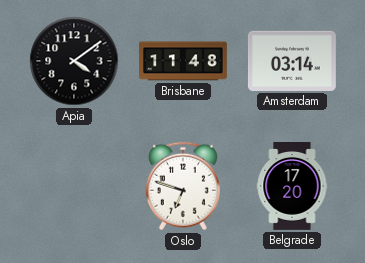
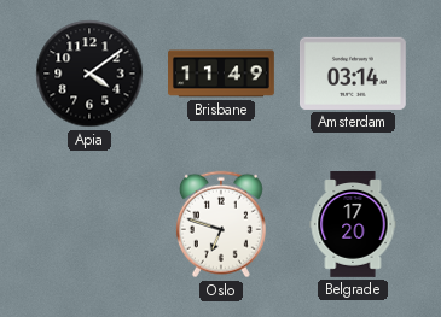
Brisbane: 11:48 -> 11:49 (222, 74)
